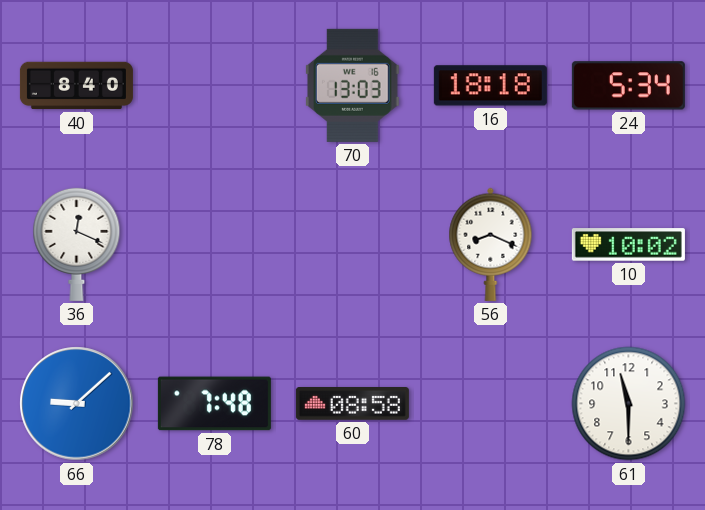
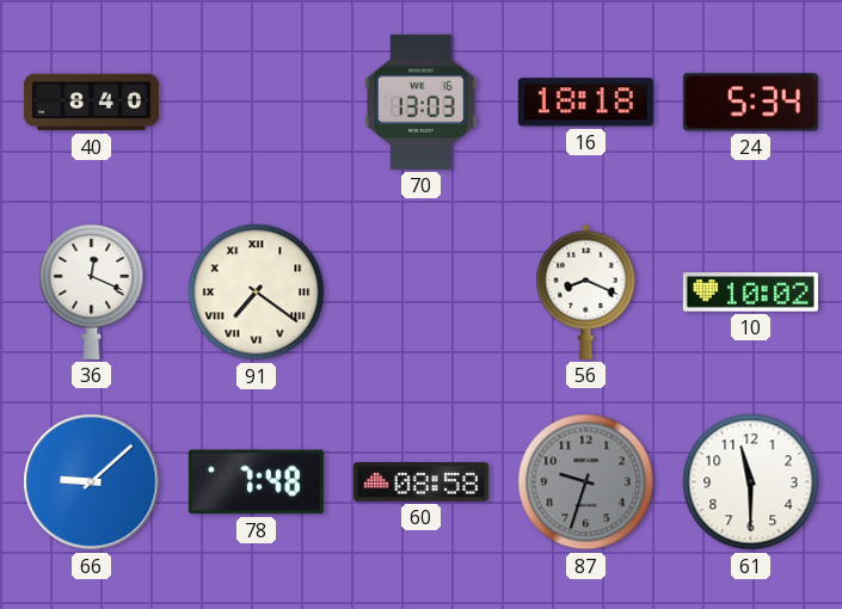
91: none -> 7:21 (257, 293)
87: none -> 9:33 (586, 482)
